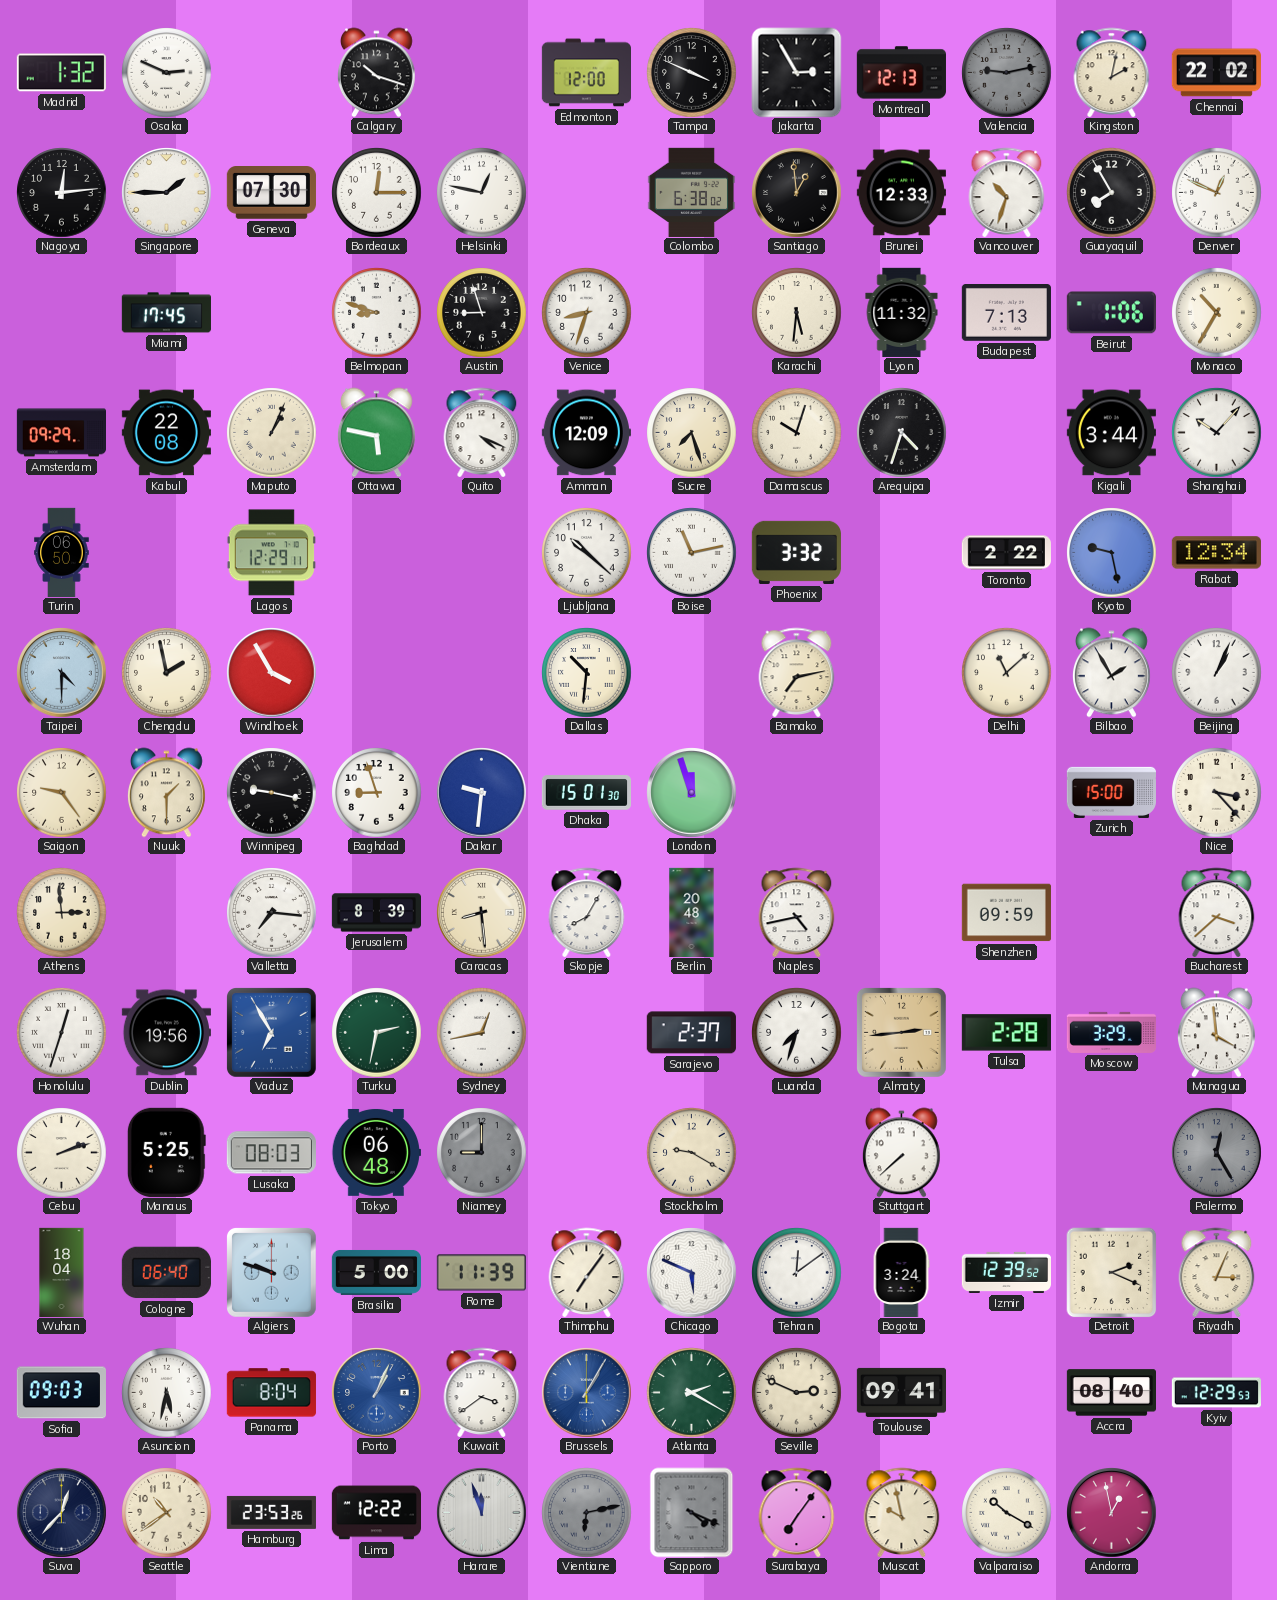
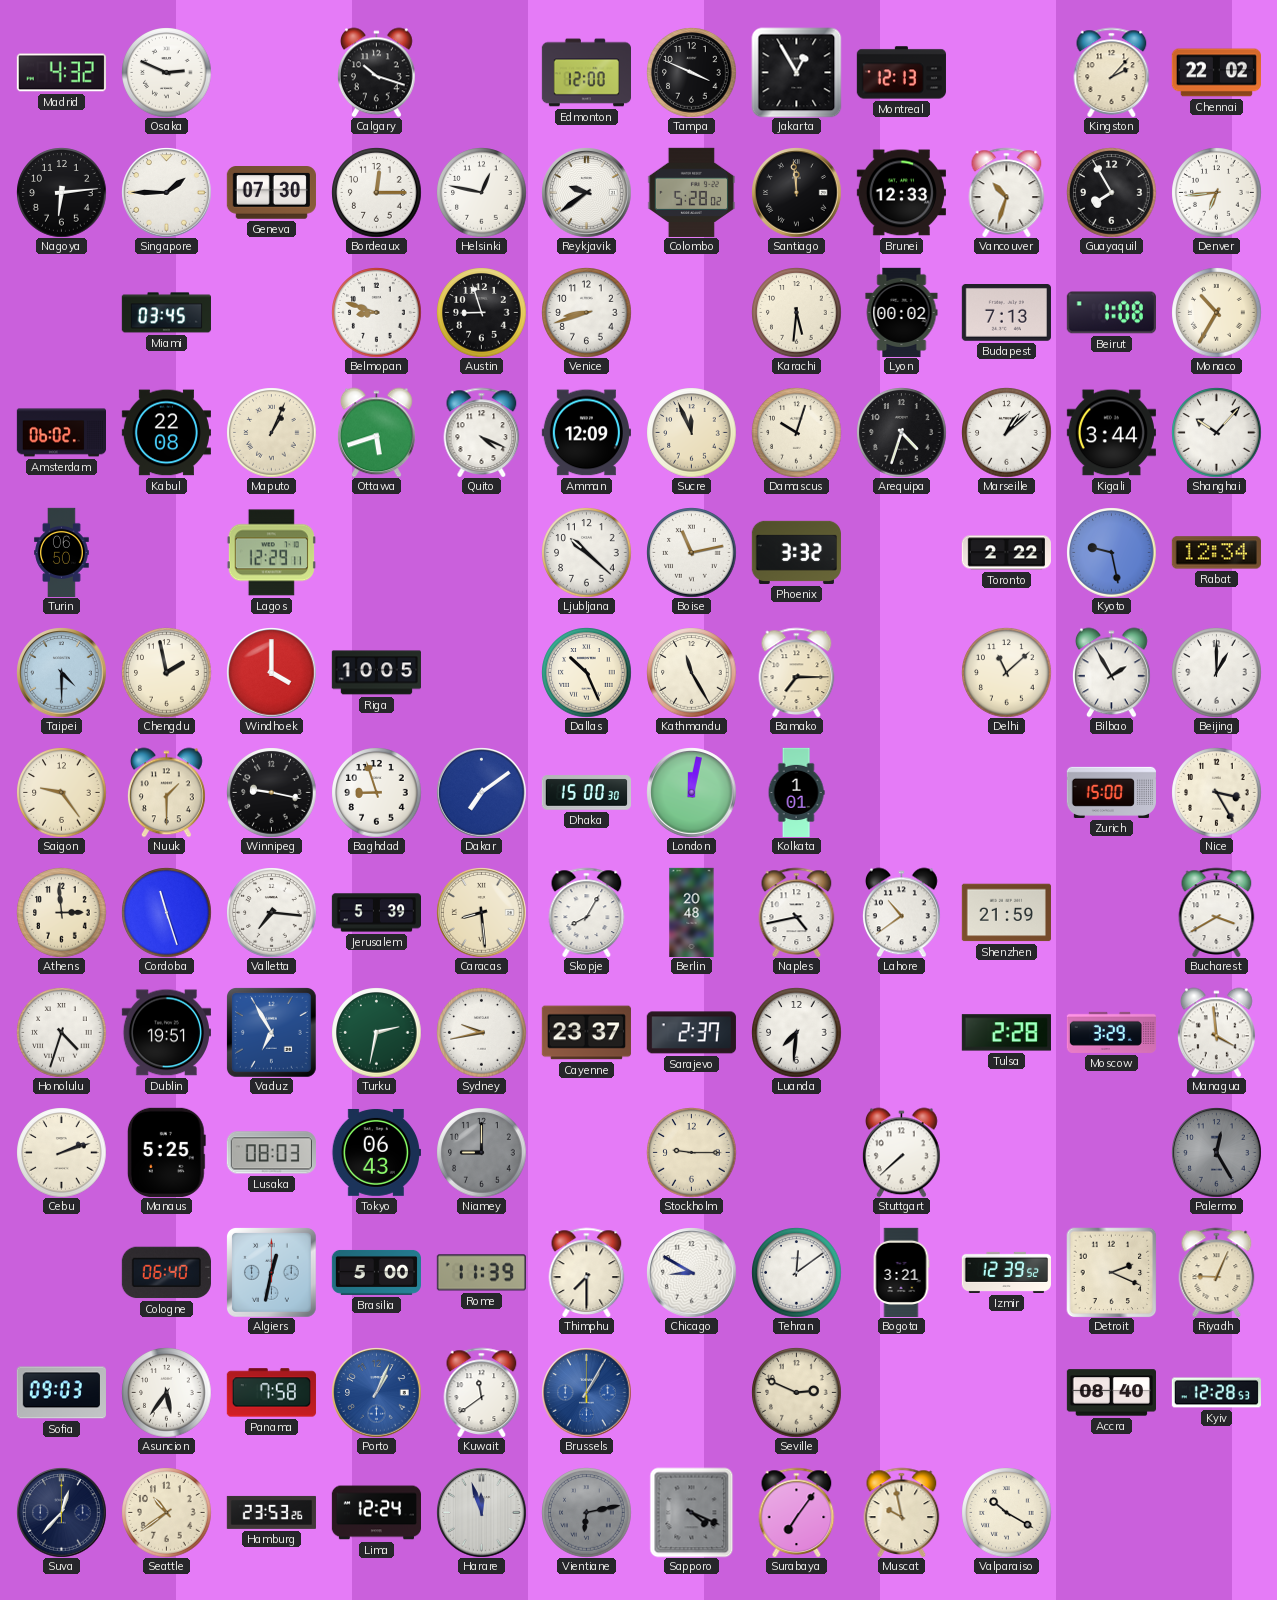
Madrid: 1:32 -> 4:32 (61, 73)
Jakarta: 2:55 -> 12:55 (796, 72)
Valencia: 9:13 -> none (1006, 72)
Kingston: 2:02 -> 2:07 (1112, 72)
Nagoya: 12:14 -> 6:14 (61, 192)
Reykjavik: none -> 9:39 (586, 192)
Colombo: 6:38 -> 5:28 (692, 192)
Santiago: 12:59 -> 11:59 (796, 192)
Denver: 12:49 -> 6:44 (1216, 192)
Miami: 17:45 -> 03:45 (166, 313)
Venice: 8:33 -> 8:42 (586, 312)
Lyon: 11:32 -> 00:02 (902, 312)
Beirut: 1:06 -> 1:08 (1111, 313)
Amsterdam: 09:29 -> 06:02 (61, 433)
Ottawa: 5:47 -> 5:42 (376, 432)
Sucre: 7:27 -> 11:56 (691, 432)
Marseille: none -> 1:08 (1006, 432)
Windhoek: 3:55 -> 4:00 (271, 672)
Riga: none -> 10:05 (376, 673)
Dallas: 10:31 -> 10:26 (586, 672)
Kathmandu: none -> 11:25 (691, 672)
Bamako: 7:13 -> 7:15 (797, 672)
Beijing: 1:04 -> 1:00 (1216, 672)
Dakar: 9:31 -> 7:09 (481, 792)
Dhaka: 15:01 -> 15:00 (586, 793)
London: 11:57 -> 12:02 (691, 792)
Kolkata: none -> 1:01 (796, 792)
Nice: 3:23 -> 3:25 (1216, 792)
Cordoba: none -> 11:27 (166, 912)
Jerusalem: 8:39 -> 5:39 (376, 913)
Lahore: none -> 10:39 (901, 912)
Shenzhen: 09:59 -> 21:59 (1006, 913)
Bucharest: 3:38 -> 3:40 (1217, 912)
Honolulu: 12:33 -> 4:33 (61, 1032)
Dublin: 19:56 -> 19:51 (166, 1033)
Sydney: 12:43 -> 9:43 (481, 1032)
Cayenne: none -> 23:37 (586, 1033)
Luanda: 7:33 -> 7:31 (796, 1032)
Almaty: 2:44 -> none (901, 1032)
Tokyo: 06:48 -> 06:43 (376, 1152)
Stockholm: 9:20 -> 9:15 (691, 1152)
Wuhan: 18:04 -> none (62, 1272)
Algiers: 9:48 -> 12:32 (271, 1272)
Thimphu: 7:06 -> 7:30 (587, 1272)
Chicago: 5:49 -> 8:50 (691, 1272)
Bogota: 3:24 -> 3:21 (901, 1272)
Riyadh: 3:04 -> 9:04 (1217, 1272)
Asuncion: 5:32 -> 5:36 (166, 1392)
Panama: 8:04 -> 7:58 (271, 1393)
Kuwait: 3:39 -> 11:39 (482, 1392)
Atlanta: 2:20 -> none (691, 1392)
Toulouse: 09:41 -> none (901, 1392)
Kyiv: 12:29 -> 12:28 (1216, 1393)
Lima: 12:22 -> 12:24 (376, 1513)
Andorra: 12:58 -> none (1111, 1512)
